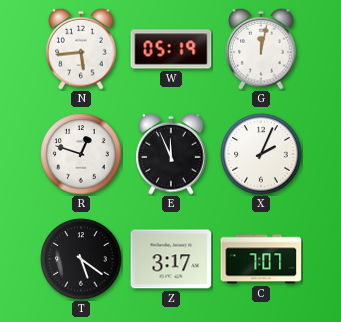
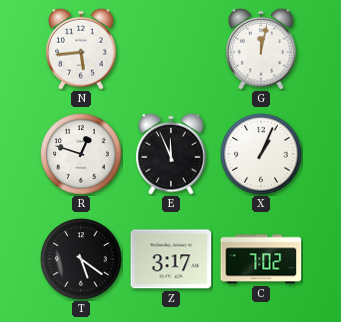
W: 05:19 -> none (171, 49)
X: 2:04 -> 1:04 (261, 154)
C: 7:07 -> 7:02 (261, 259)
